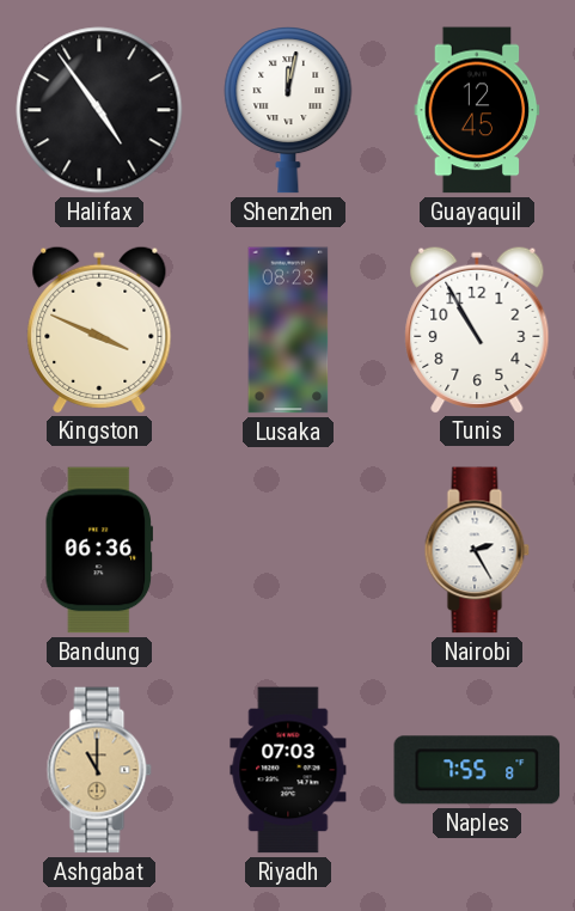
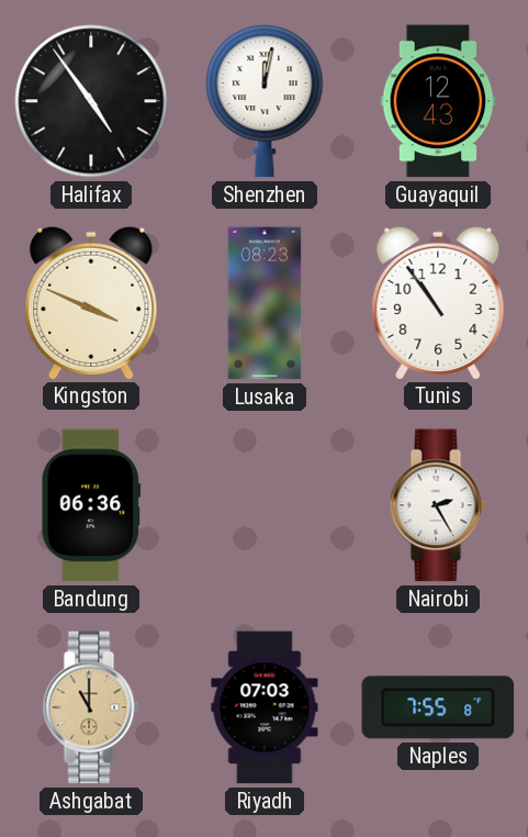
Guayaquil: 12:45 -> 12:43 (438, 101)
Tunis: 10:55 -> 10:54 (438, 302)
